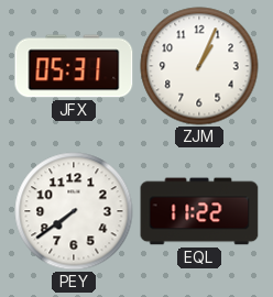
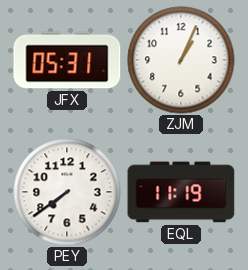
EQL: 11:22 -> 11:19 (181, 192)
